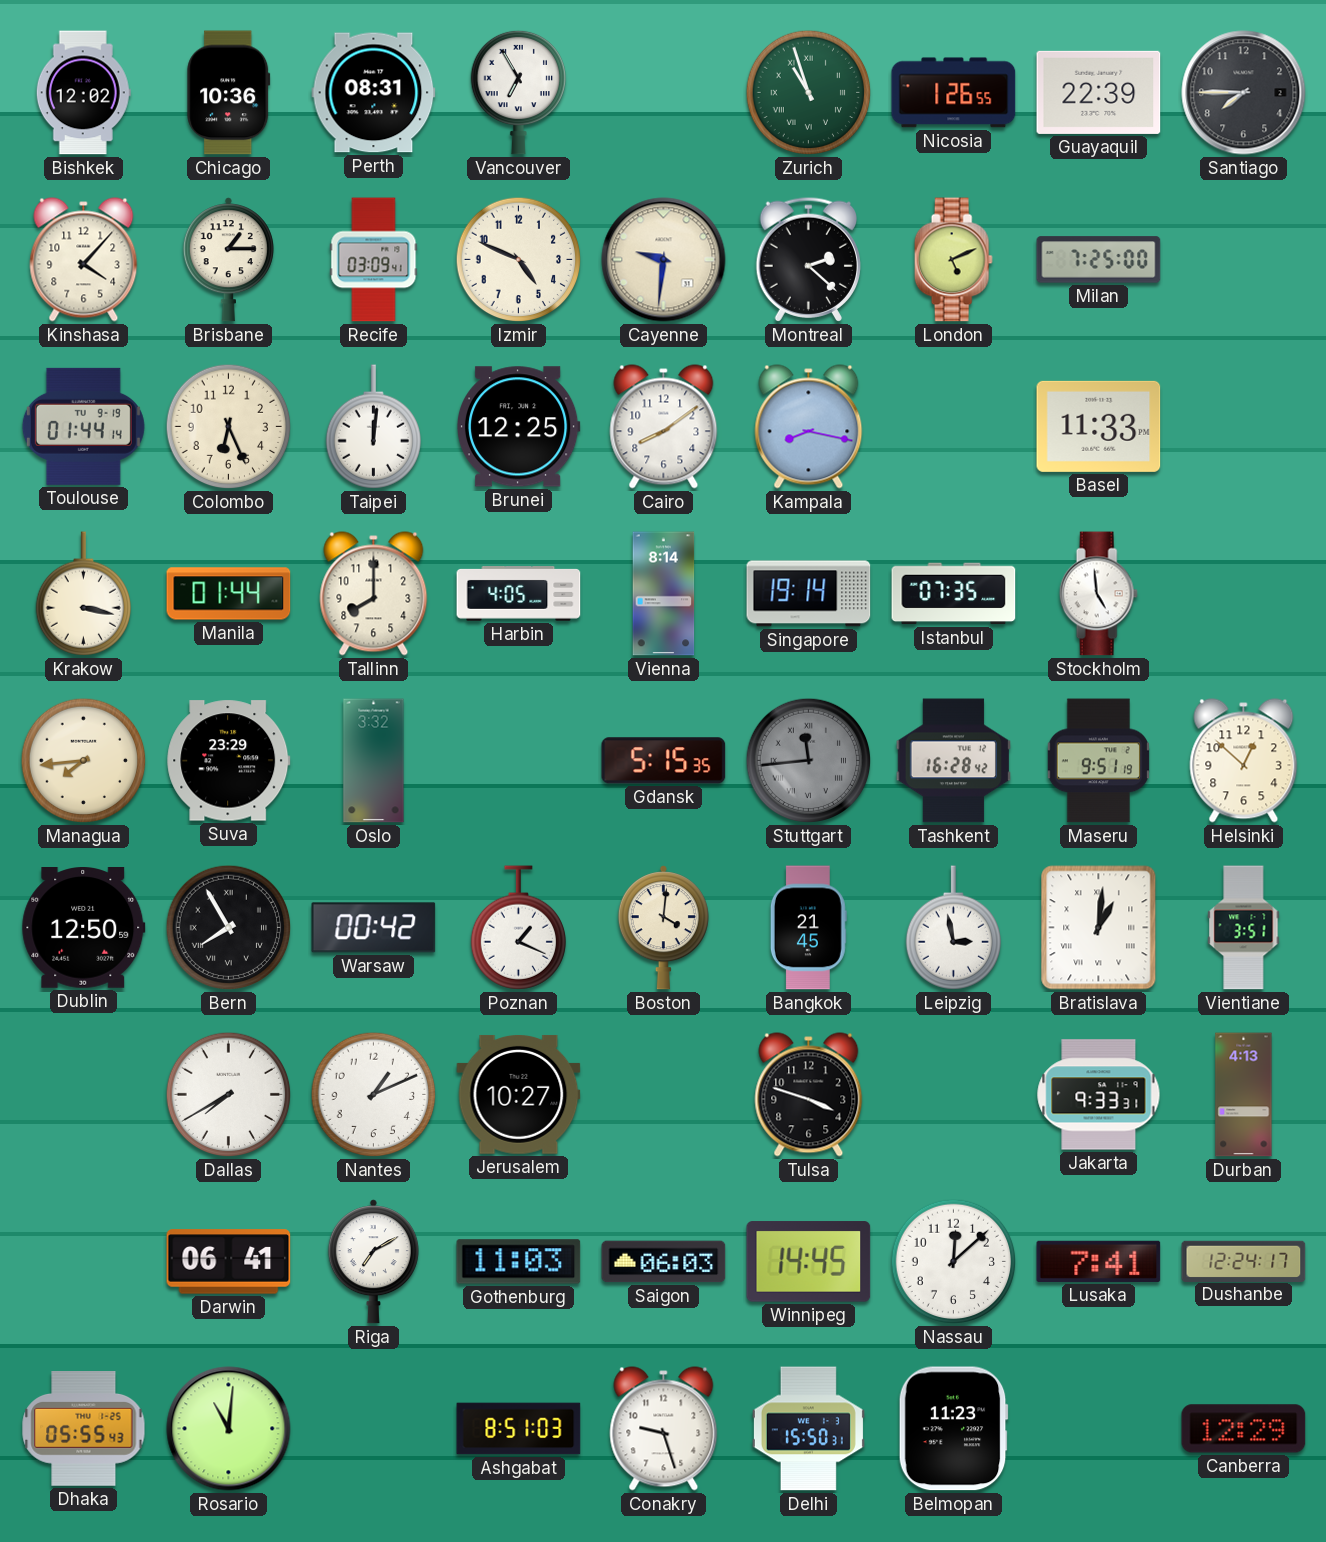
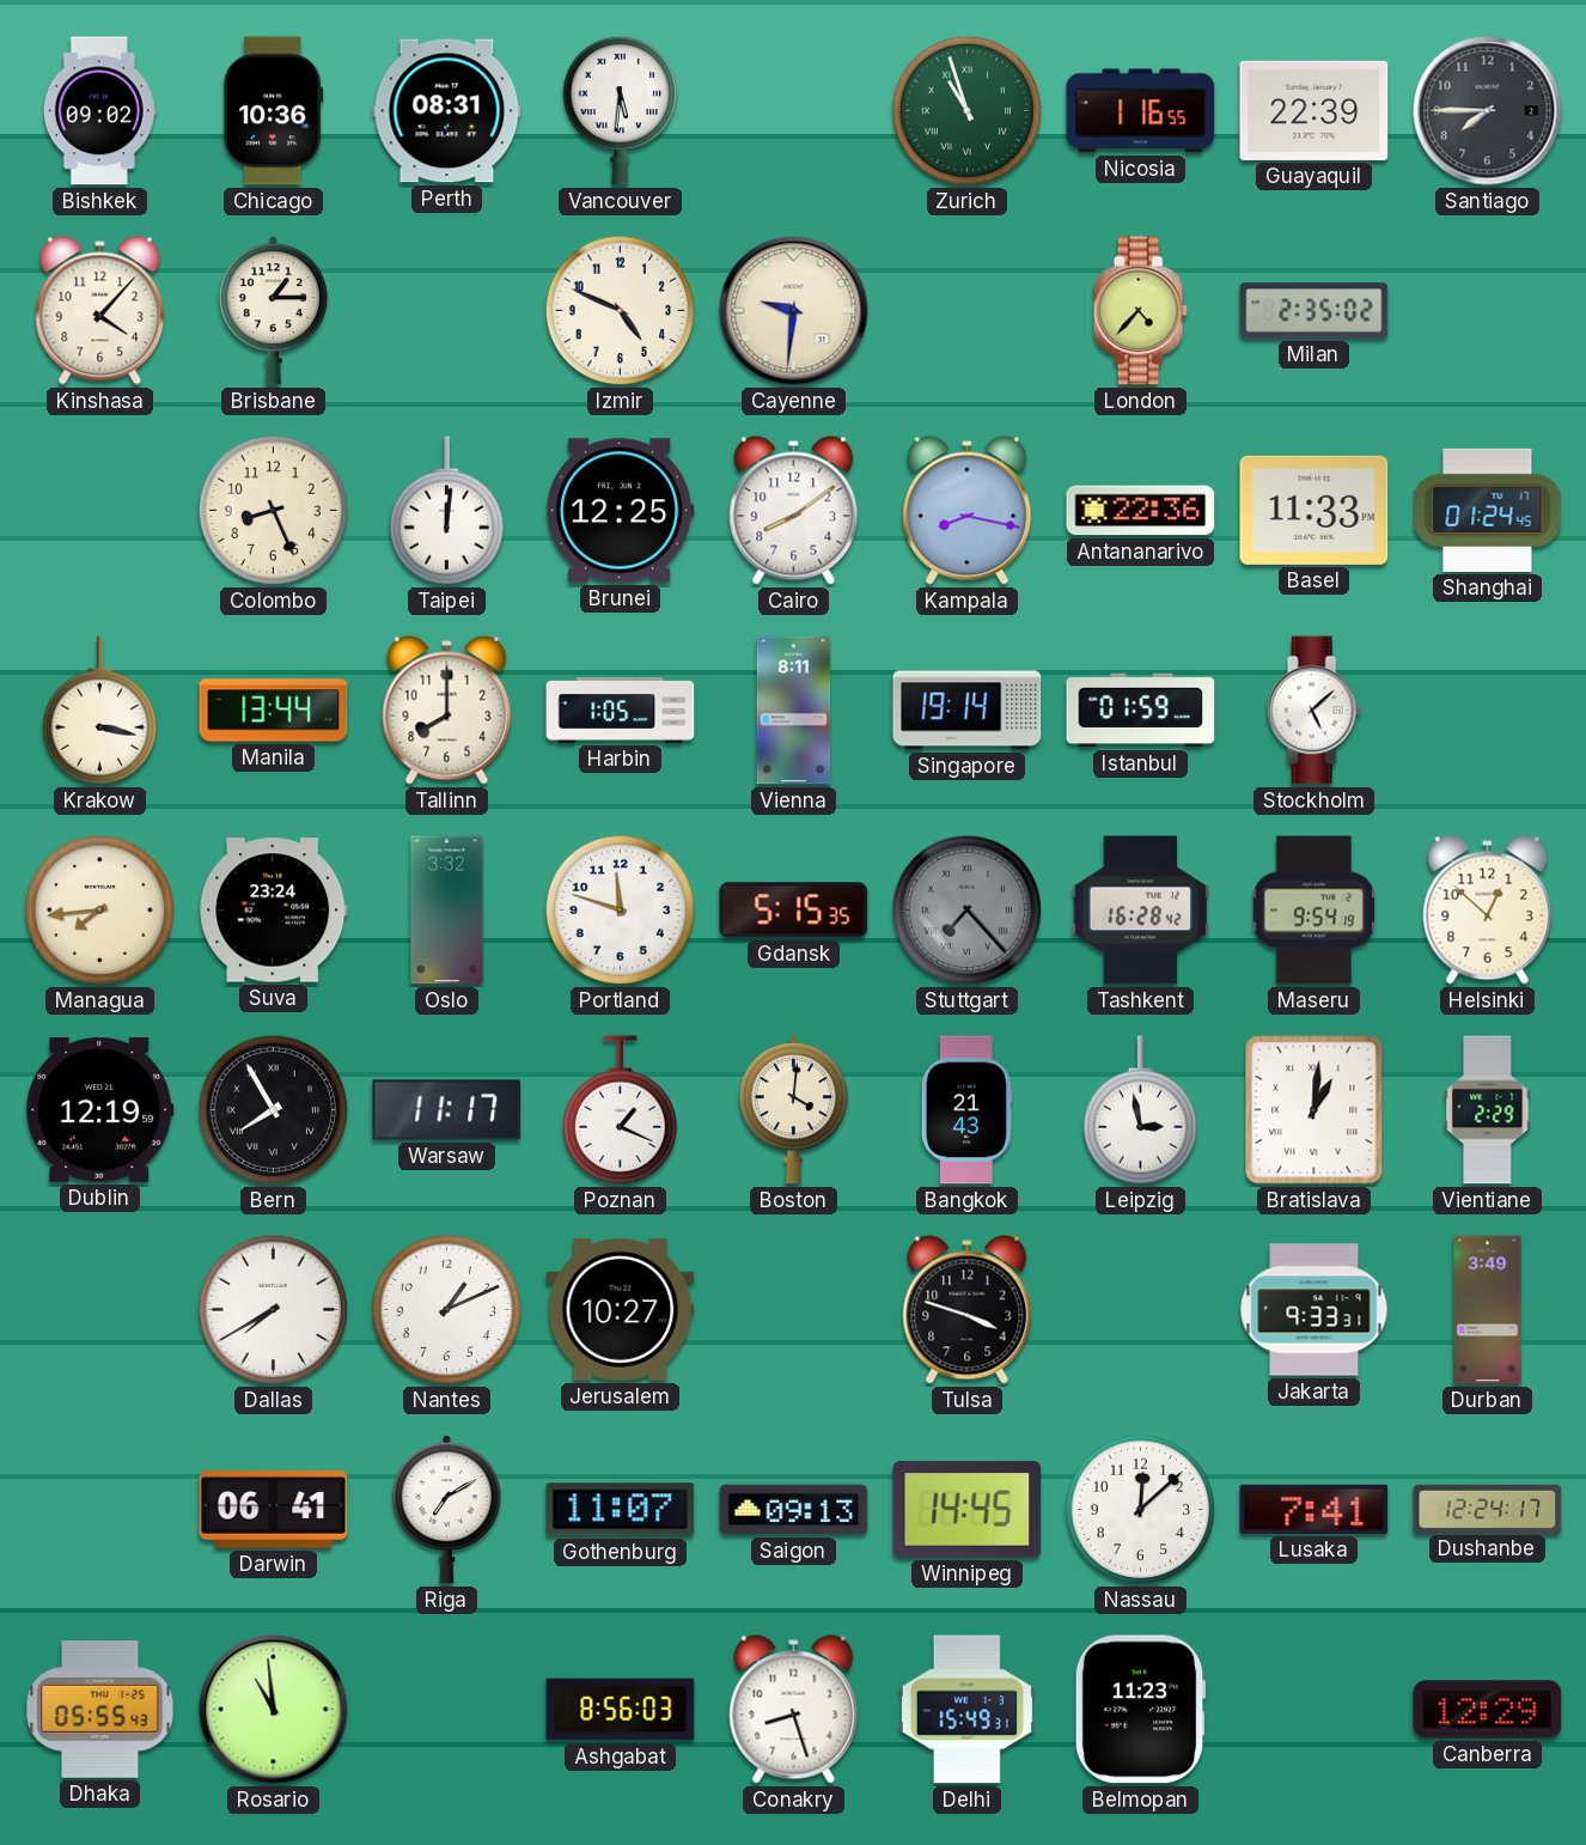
Bishkek: 12:02 -> 09:02 (99, 111)
Vancouver: 6:55 -> 5:31 (620, 110)
Nicosia: 1:26 -> 1:16 (1141, 111)
Recife: 03:09 -> none (374, 260)
Montreal: 2:22 -> none (808, 259)
London: 5:11 -> 4:37 (1140, 311)
Milan: 7:25 -> 2:35 (1314, 311)
Toulouse: 01:44 -> none (83, 426)
Colombo: 6:26 -> 8:26 (274, 511)
Antananarivo: none -> 22:36 (1141, 511)
Shanghai: none -> 01:24 (1488, 510)
Manila: 01:44 -> 13:44 (274, 711)
Harbin: 4:05 -> 1:05 (621, 711)
Vienna: 8:14 -> 8:11 (794, 711)
Istanbul: 07:35 -> 01:59 (1141, 711)
Stockholm: 4:59 -> 5:08 (1313, 711)
Suva: 23:29 -> 23:24 (274, 911)
Portland: none -> 11:48 (621, 911)
Stuttgart: 11:44 -> 7:23 (968, 911)
Maseru: 9:51 -> 9:54 (1313, 911)
Dublin: 12:50 -> 12:19 (100, 1110)
Warsaw: 00:42 -> 11:17 (447, 1110)
Bangkok: 21:45 -> 21:43 (966, 1110)
Vientiane: 3:51 -> 2:29 (1488, 1110)
Durban: 4:13 -> 3:49 (1488, 1310)
Gothenburg: 11:03 -> 11:07 (621, 1510)
Saigon: 06:03 -> 09:13 (794, 1510)
Rosario: 11:01 -> 10:59 (274, 1710)
Ashgabat: 8:51 -> 8:56 (621, 1710)
Conakry: 9:27 -> 8:27 (794, 1710)
Delhi: 15:50 -> 15:49 (966, 1710)
